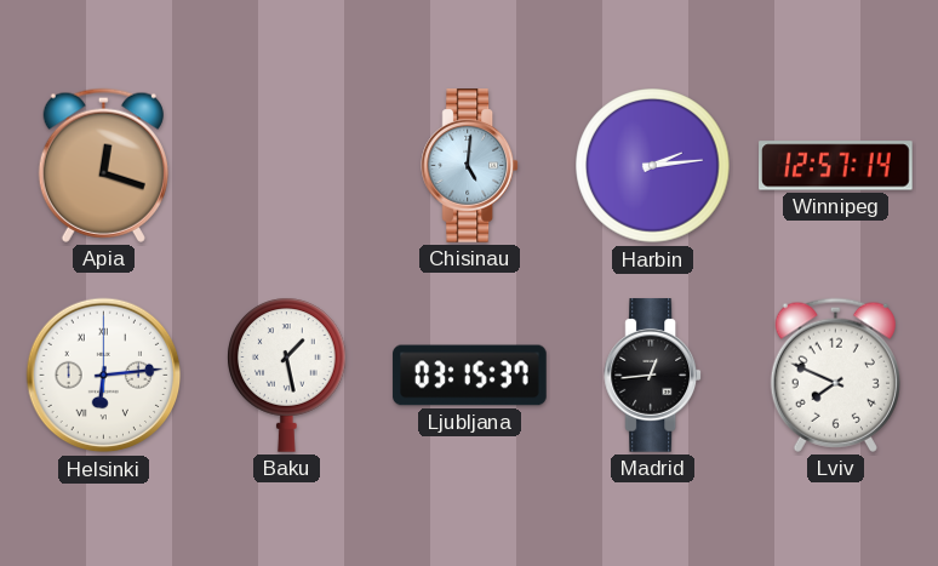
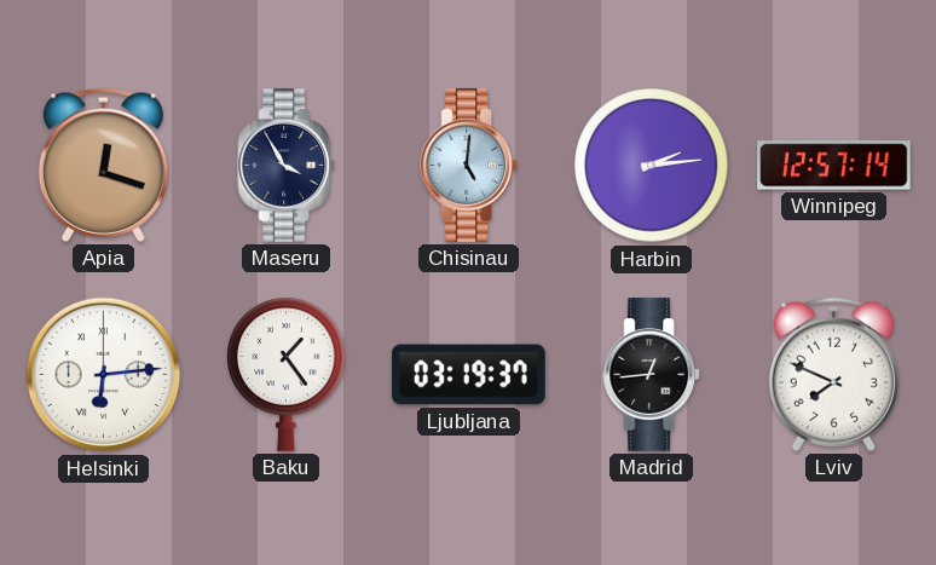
Maseru: none -> 3:55 (287, 166)
Baku: 1:28 -> 1:24 (287, 374)
Ljubljana: 03:15 -> 03:19 (469, 375)
